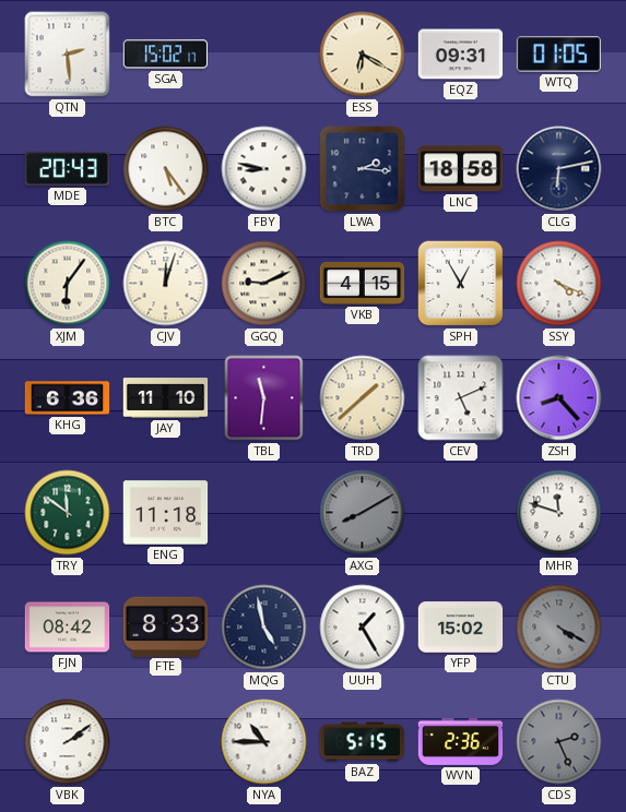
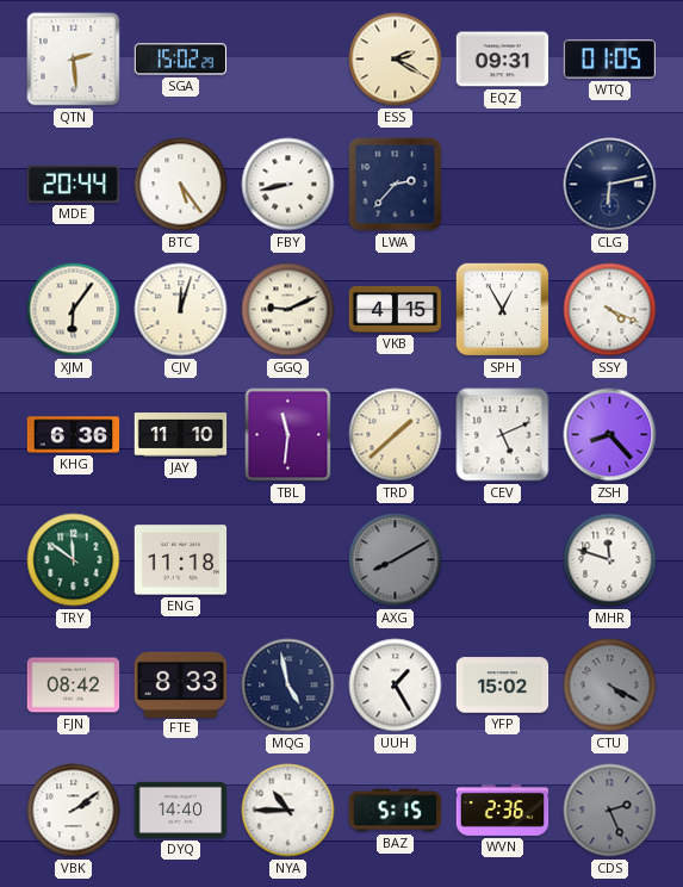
SGA: 15:02:17 -> 15:02:29 (181, 60)
ESS: 6:20 -> 2:20 (396, 60)
MDE: 20:43 -> 20:44 (74, 184)
FBY: 8:47 -> 8:43 (288, 185)
LWA: 2:16 -> 2:37 (396, 185)
LNC: 18:58 -> none (461, 169)
DYQ: none -> 14:40 (181, 810)
